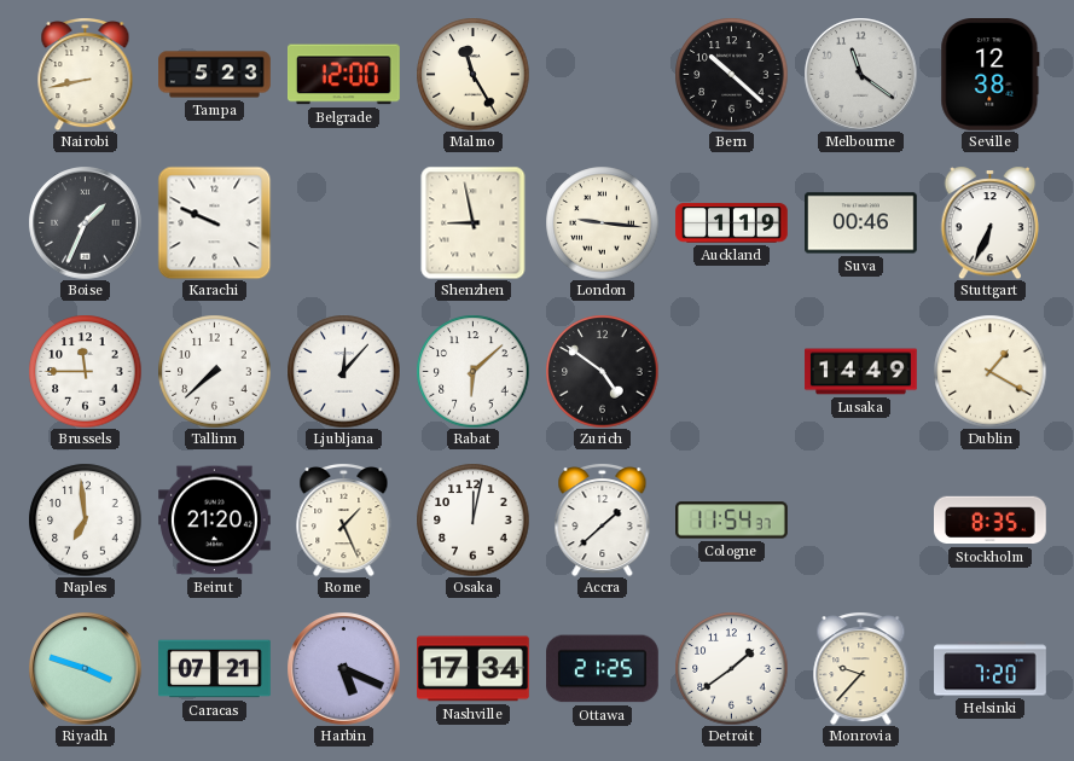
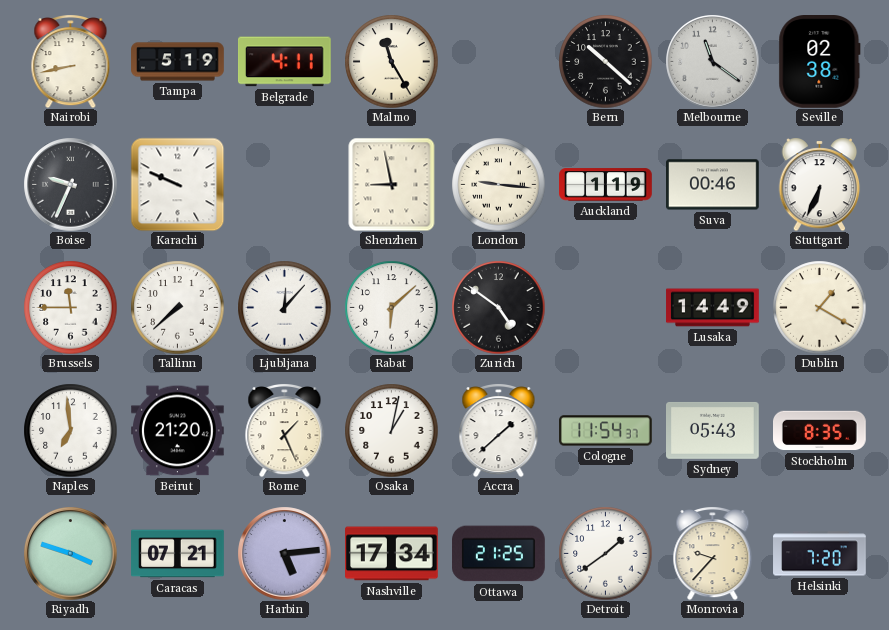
Tampa: 5:23 -> 5:19 (178, 62)
Belgrade: 12:00 -> 4:11 (285, 62)
Seville: 12:38 -> 02:38 (820, 62)
Boise: 1:34 -> 9:34 (70, 184)
Osaka: 12:02 -> 1:02 (391, 430)
Sydney: none -> 05:43 (713, 430)
Harbin: 5:19 -> 5:14 (284, 553)
